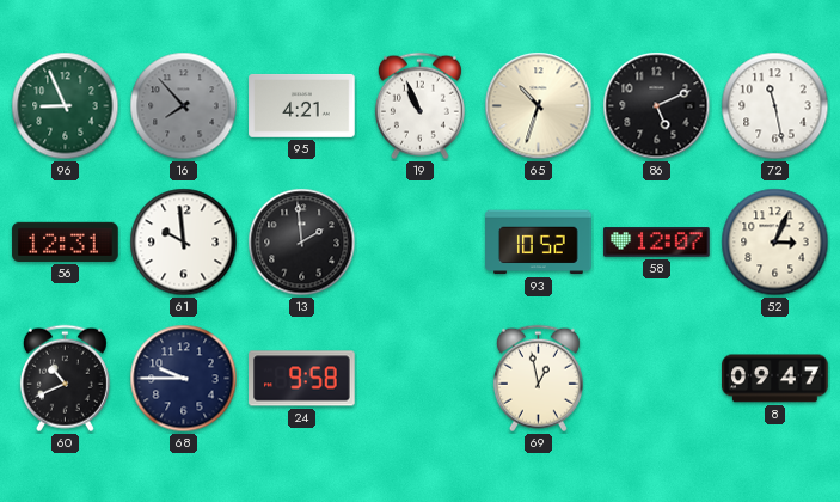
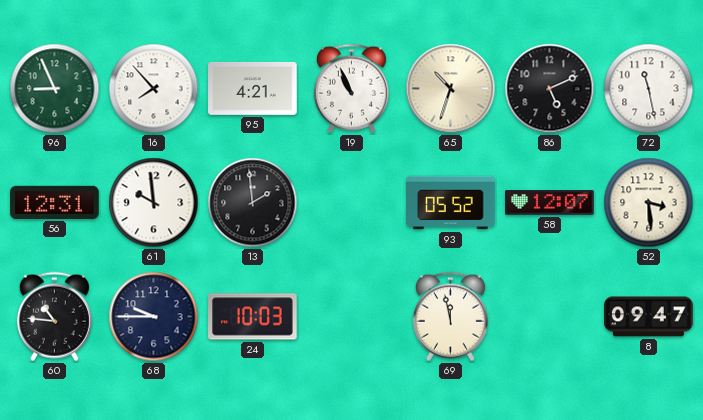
16 dial: grey -> white (154, 89)
93: 10:52 -> 05:52 (451, 203)
52: 3:04 -> 3:29 (649, 203)
60: 10:41 -> 10:46 (54, 317)
24: 9:58 -> 10:03 (253, 317)
69: 12:58 -> 11:58 (450, 317)
